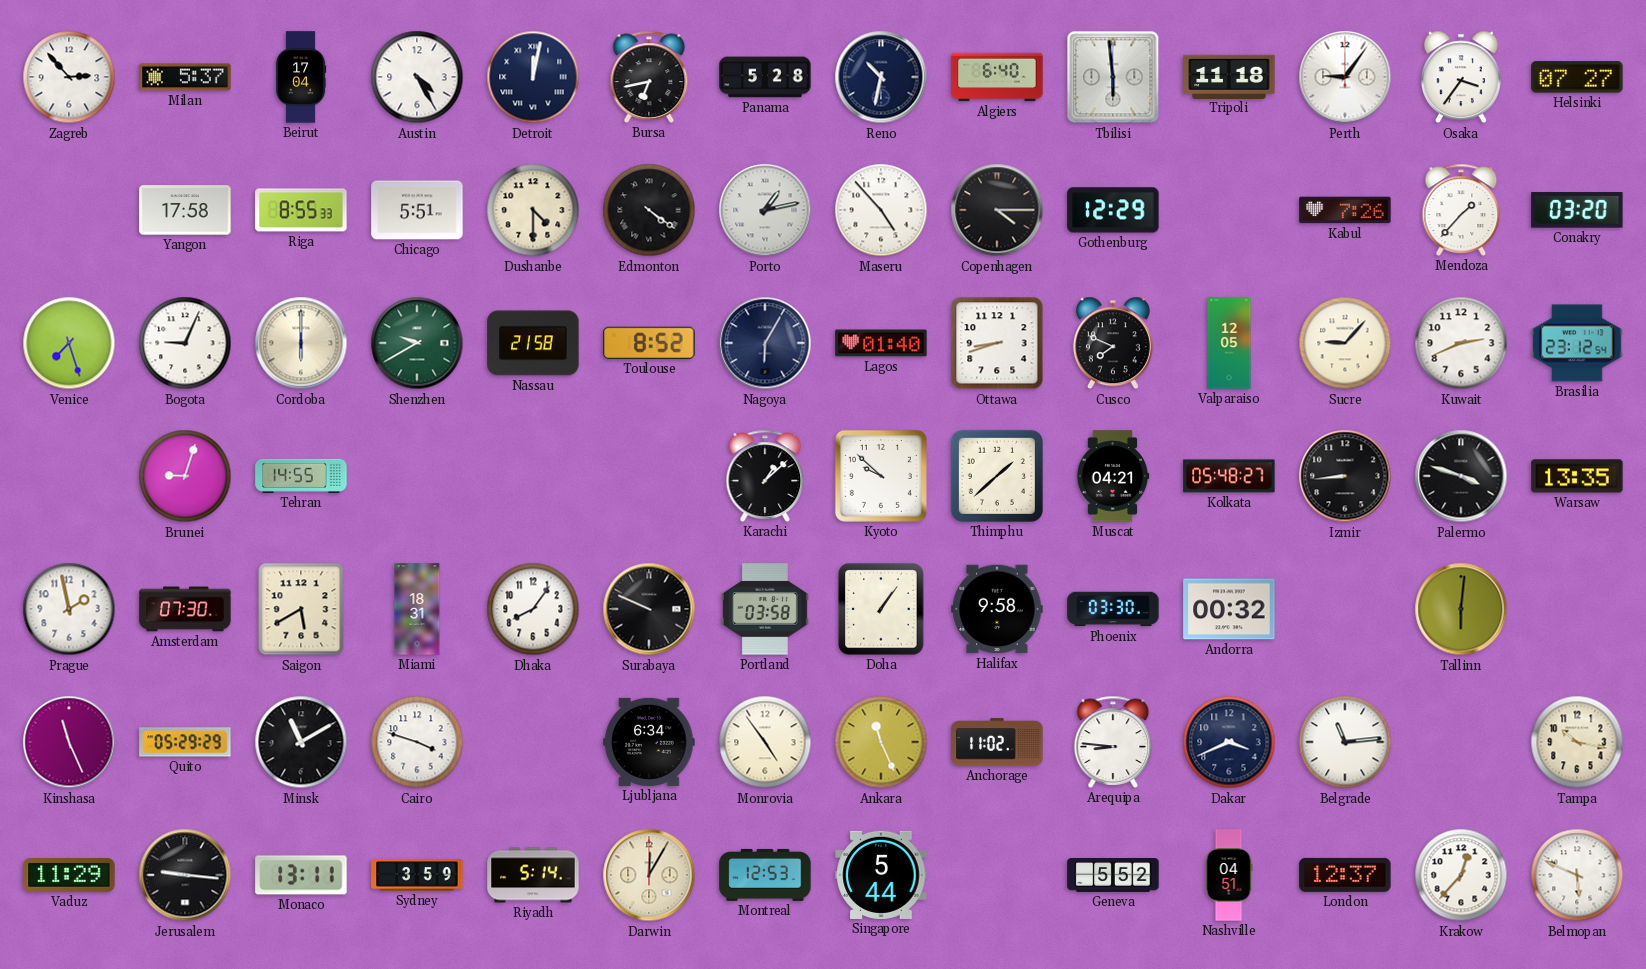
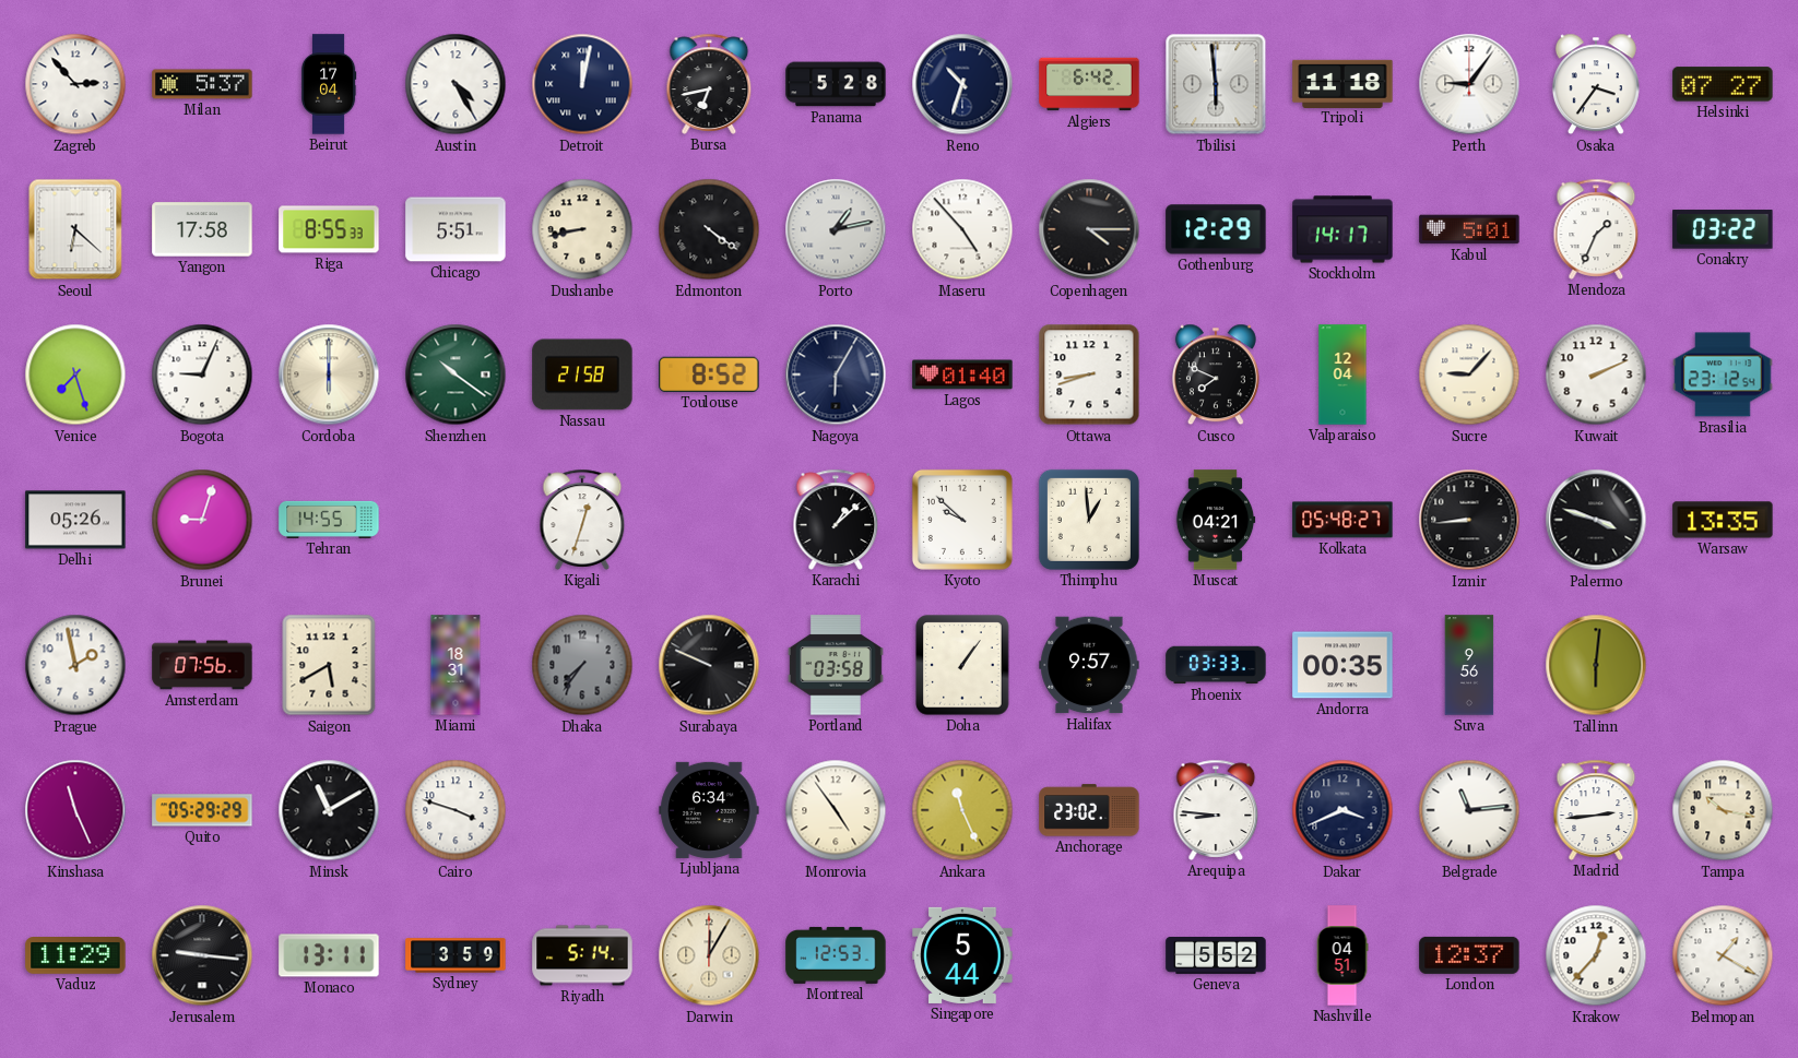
Reno: 10:32 -> 10:33 (962, 84)
Algiers: 6:40 -> 6:42 (1089, 84)
Seoul: none -> 6:22 (75, 229)
Dushanbe: 4:30 -> 8:43 (582, 229)
Stockholm: none -> 14:17 (1342, 229)
Kabul: 7:26 -> 5:01 (1469, 229)
Mendoza: 1:37 -> 1:34 (1596, 229)
Conakry: 03:20 -> 03:22 (1723, 229)
Shenzhen: 9:40 -> 10:21 (456, 375)
Valparaiso: 12:05 -> 12:04 (1342, 375)
Kuwait: 2:41 -> 2:11 (1596, 375)
Delhi: none -> 05:26 (75, 520)
Kigali: none -> 12:33 (582, 520)
Thimphu: 1:38 -> 12:59 (1089, 520)
Amsterdam: 07:30 -> 07:56 (202, 665)
Dhaka: 8:06 -> 7:36 (582, 665)
Dhaka dial: white -> grey (582, 665)
Halifax: 9:58 -> 9:57 (1089, 665)
Phoenix: 03:30 -> 03:33 (1216, 665)
Andorra: 00:32 -> 00:35 (1342, 665)
Suva: none -> 9:56 (1469, 665)
Anchorage: 11:02 -> 23:02 (1089, 810)
Madrid: none -> 2:44 (1596, 810)
Belmopan: 5:49 -> 1:20 (1723, 955)
